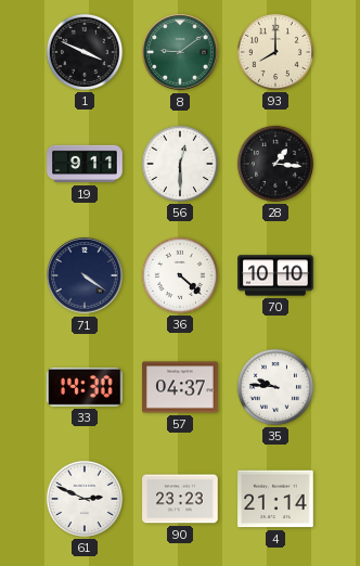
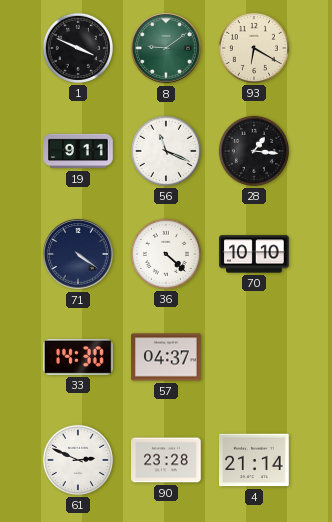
93: 8:00 -> 6:20 (254, 48)
56: 12:30 -> 11:19 (166, 151)
35: 9:46 -> none (275, 387)
90: 23:23 -> 23:28 (166, 460)
